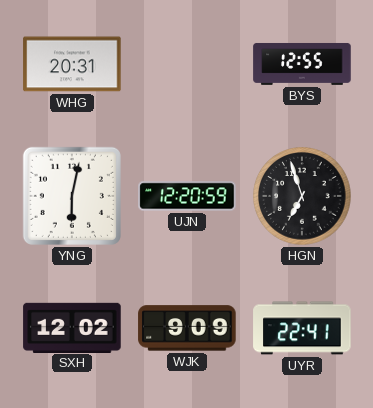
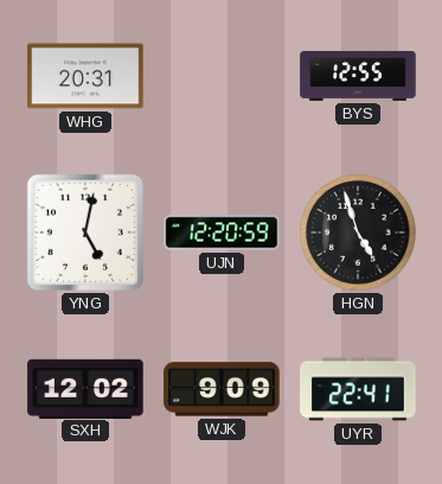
YNG: 6:02 -> 5:02 (85, 233)
HGN: 6:57 -> 4:57 (358, 233)
